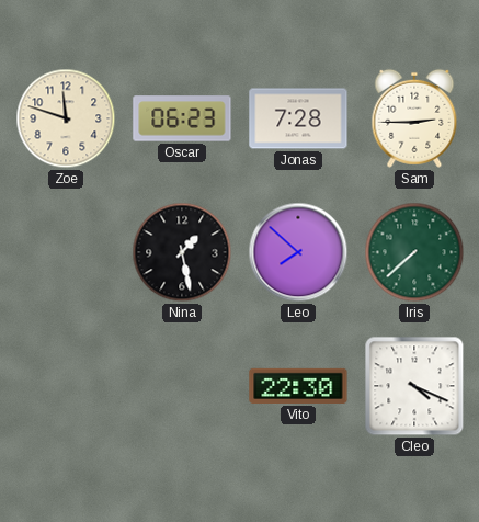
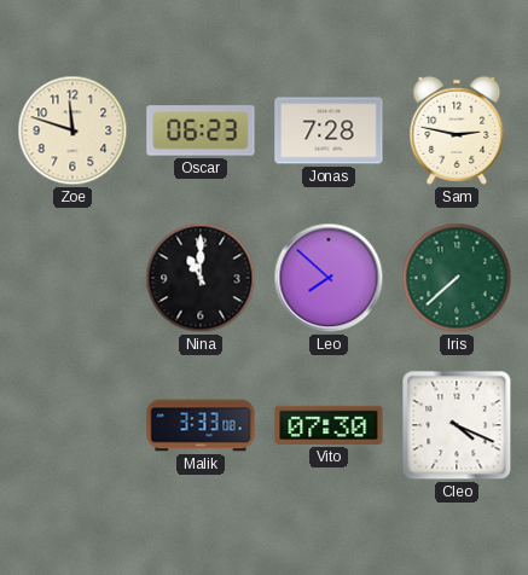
Sam: 2:45 -> 2:47 (457, 130)
Nina: 1:28 -> 11:00 (201, 278)
Malik: none -> 3:33 (201, 425)
Vito: 22:30 -> 07:30 (329, 425)
